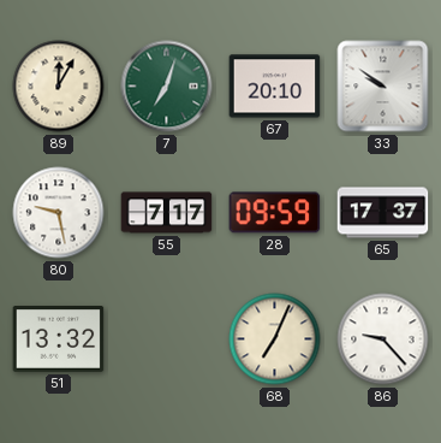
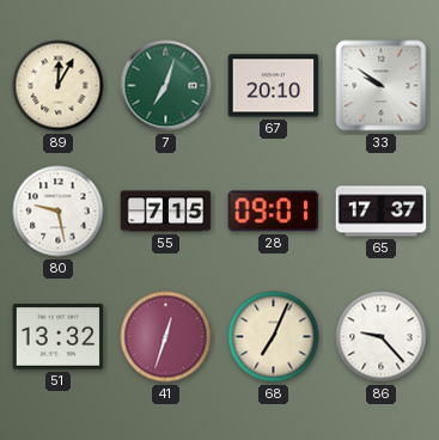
55: 7:17 -> 7:15 (166, 212)
28: 09:59 -> 09:01 (274, 212)
41: none -> 12:33 (166, 337)
